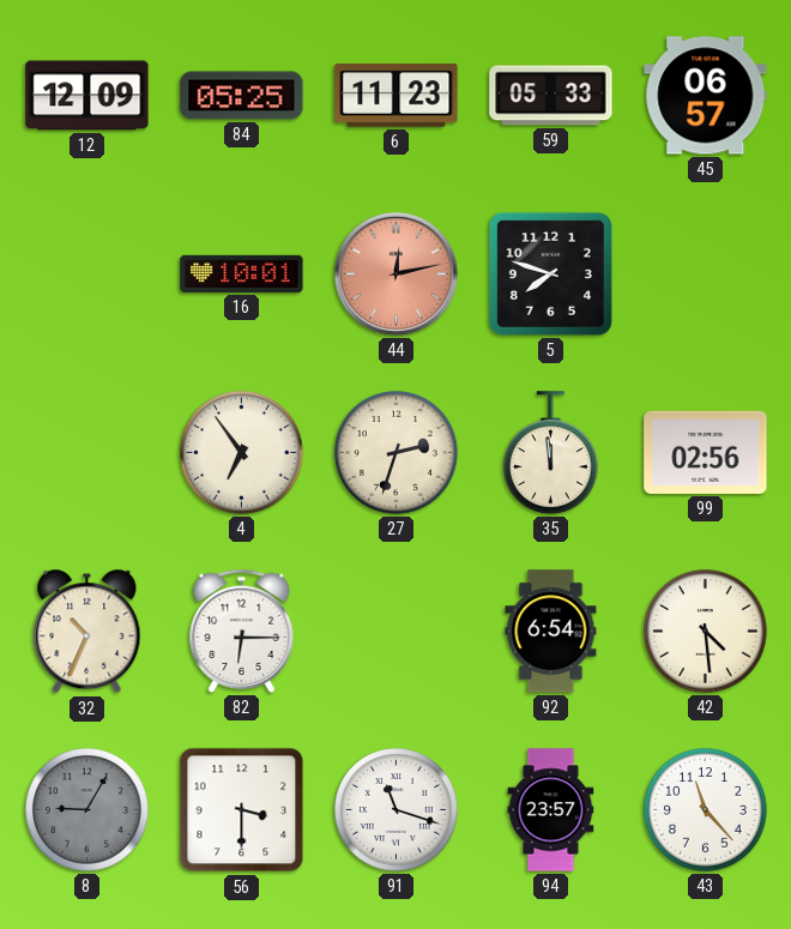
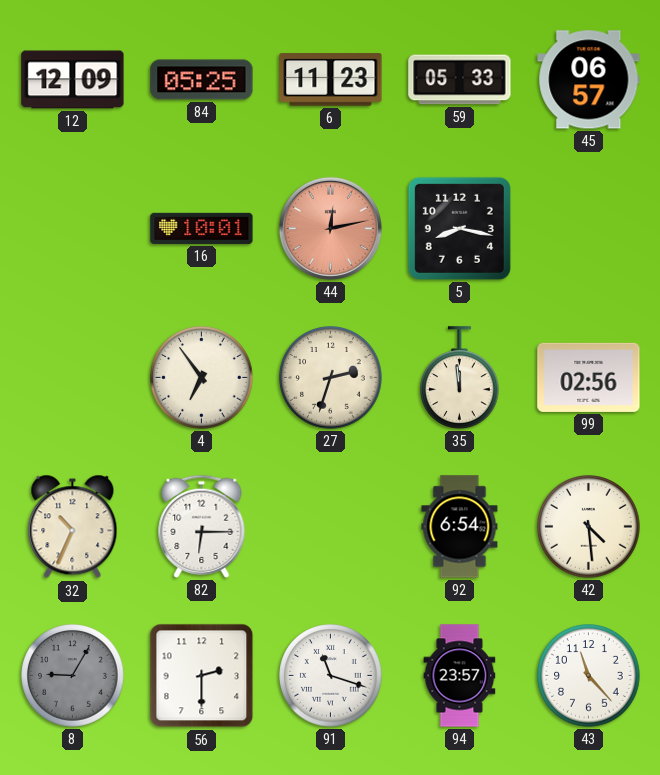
5: 7:48 -> 8:17 (459, 228)
56: 3:30 -> 2:30 (202, 676)
